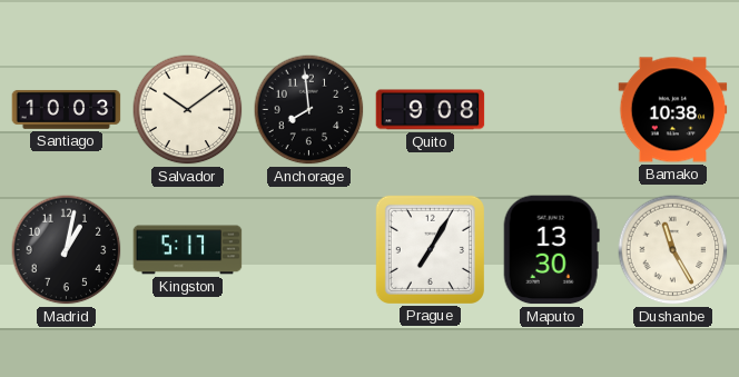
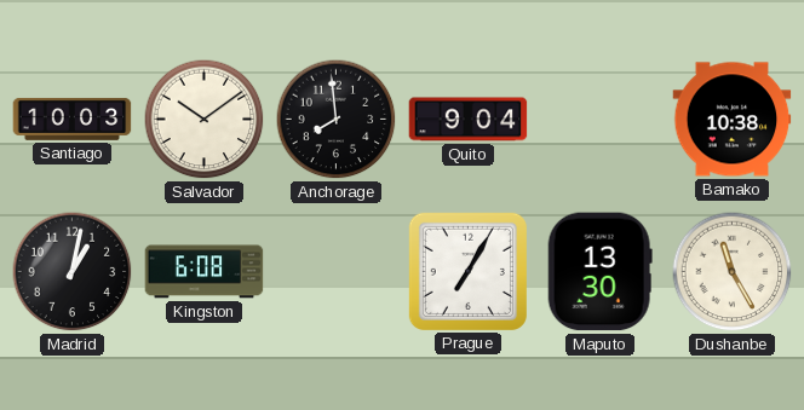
Quito: 9:08 -> 9:04 (469, 120)
Kingston: 5:17 -> 6:08 (205, 272)
